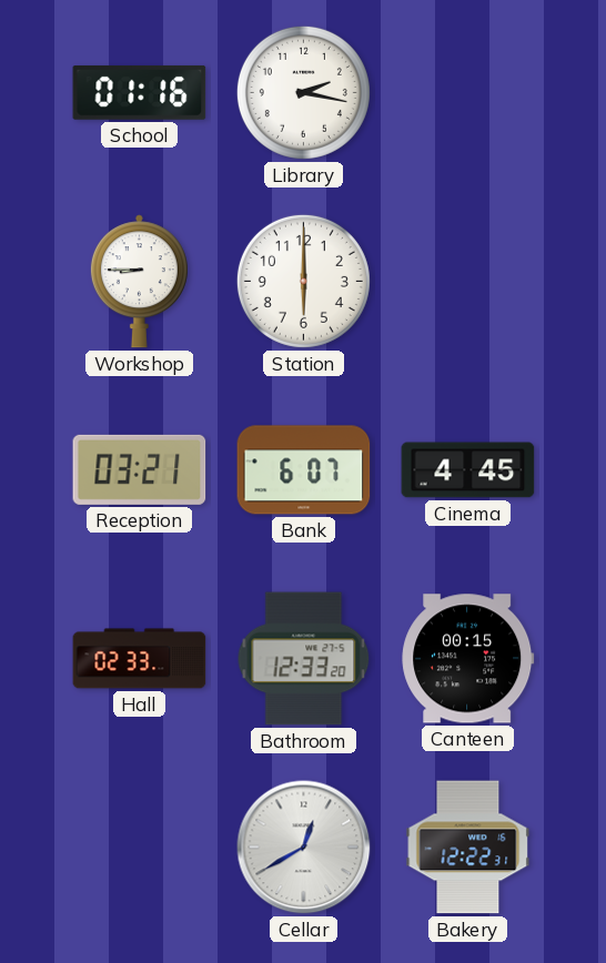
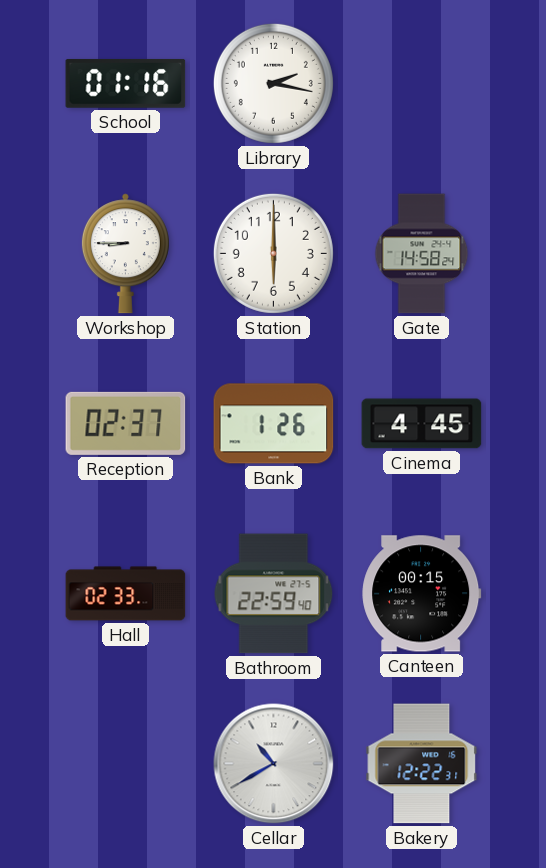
Gate: none -> 14:58 (422, 254)
Reception: 03:21 -> 02:37 (126, 423)
Bank: 6:07 -> 1:26 (274, 424)
Bathroom: 12:33 -> 22:59 (274, 594)
Cellar: 12:40 -> 10:40 (274, 764)
